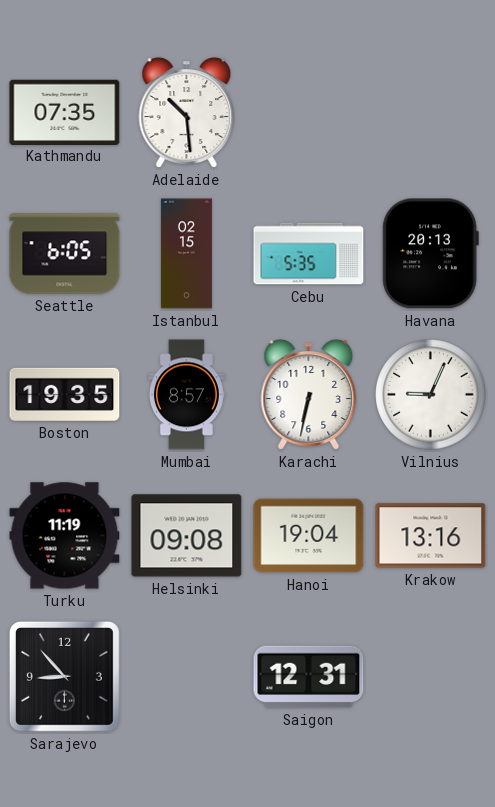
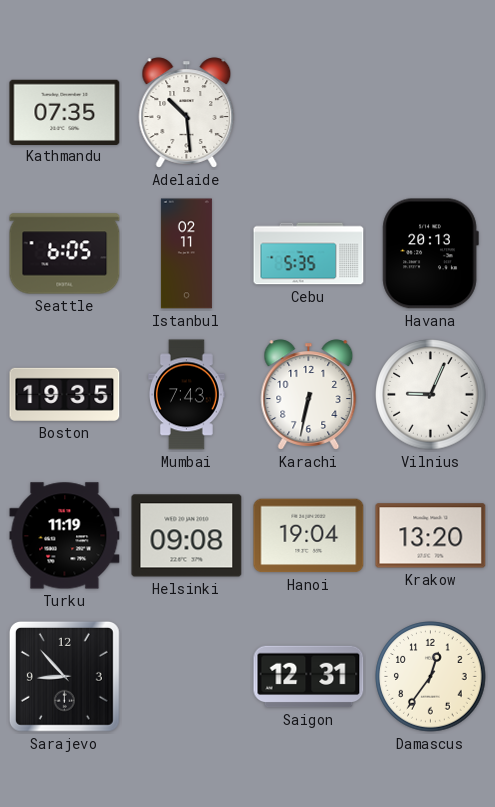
Istanbul: 02:15 -> 02:11 (186, 254)
Mumbai: 8:57 -> 7:43 (186, 395)
Krakow: 13:16 -> 13:20 (431, 536)
Damascus: none -> 12:36 (431, 677)
